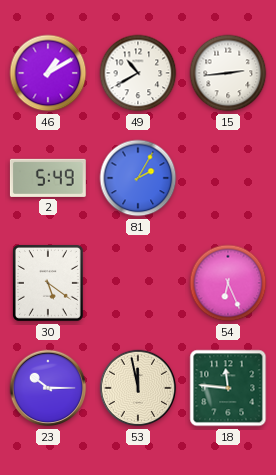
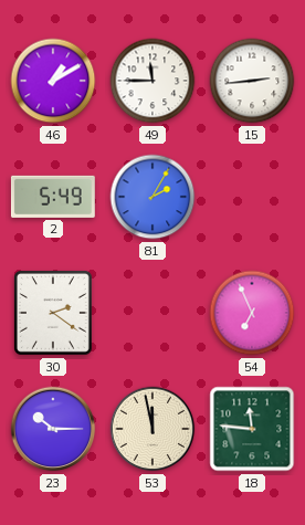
49: 10:40 -> 11:45 (152, 81)
30: 5:21 -> 2:21 (53, 313)
54: 6:26 -> 6:56 (252, 313)
